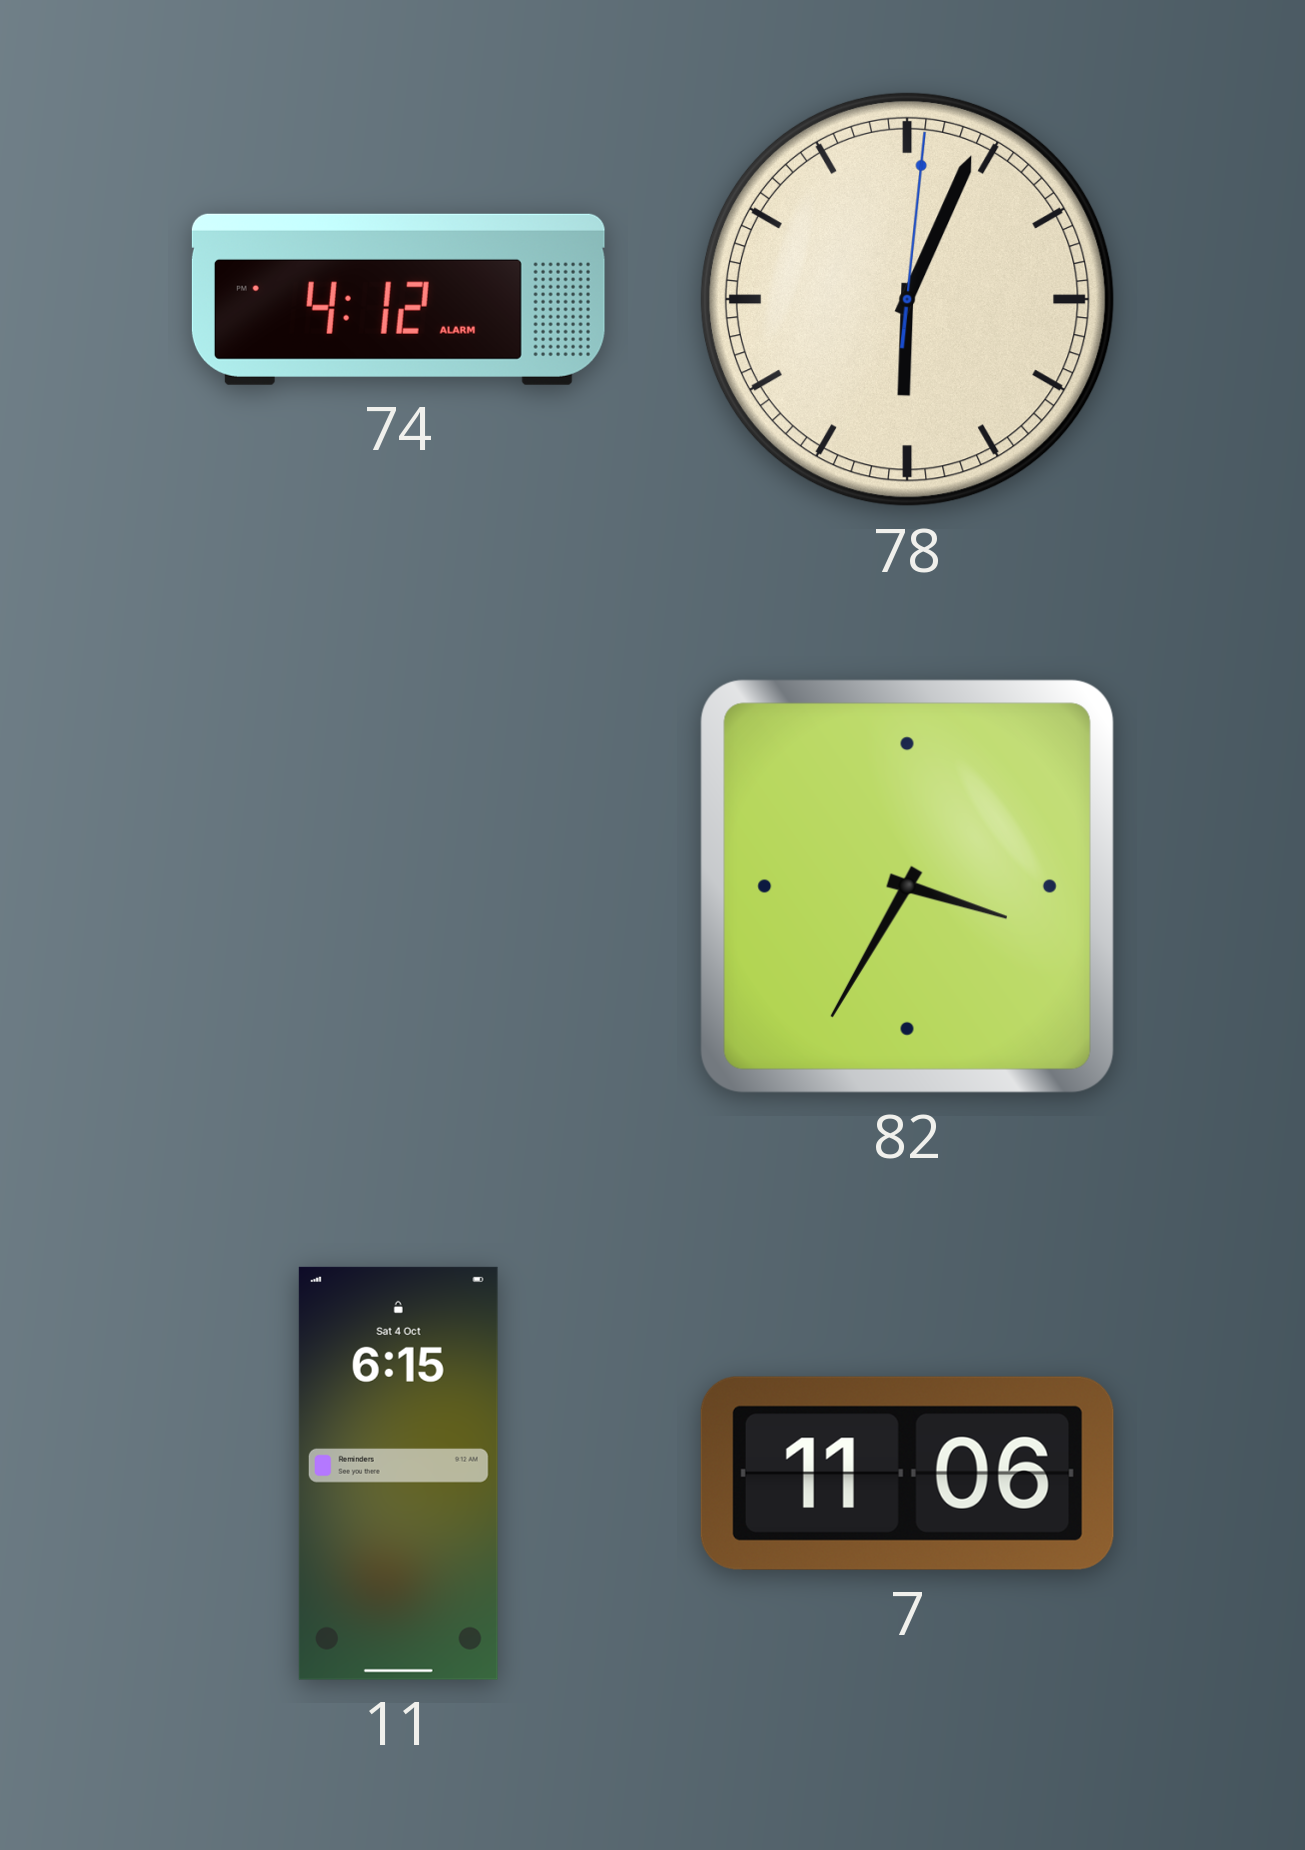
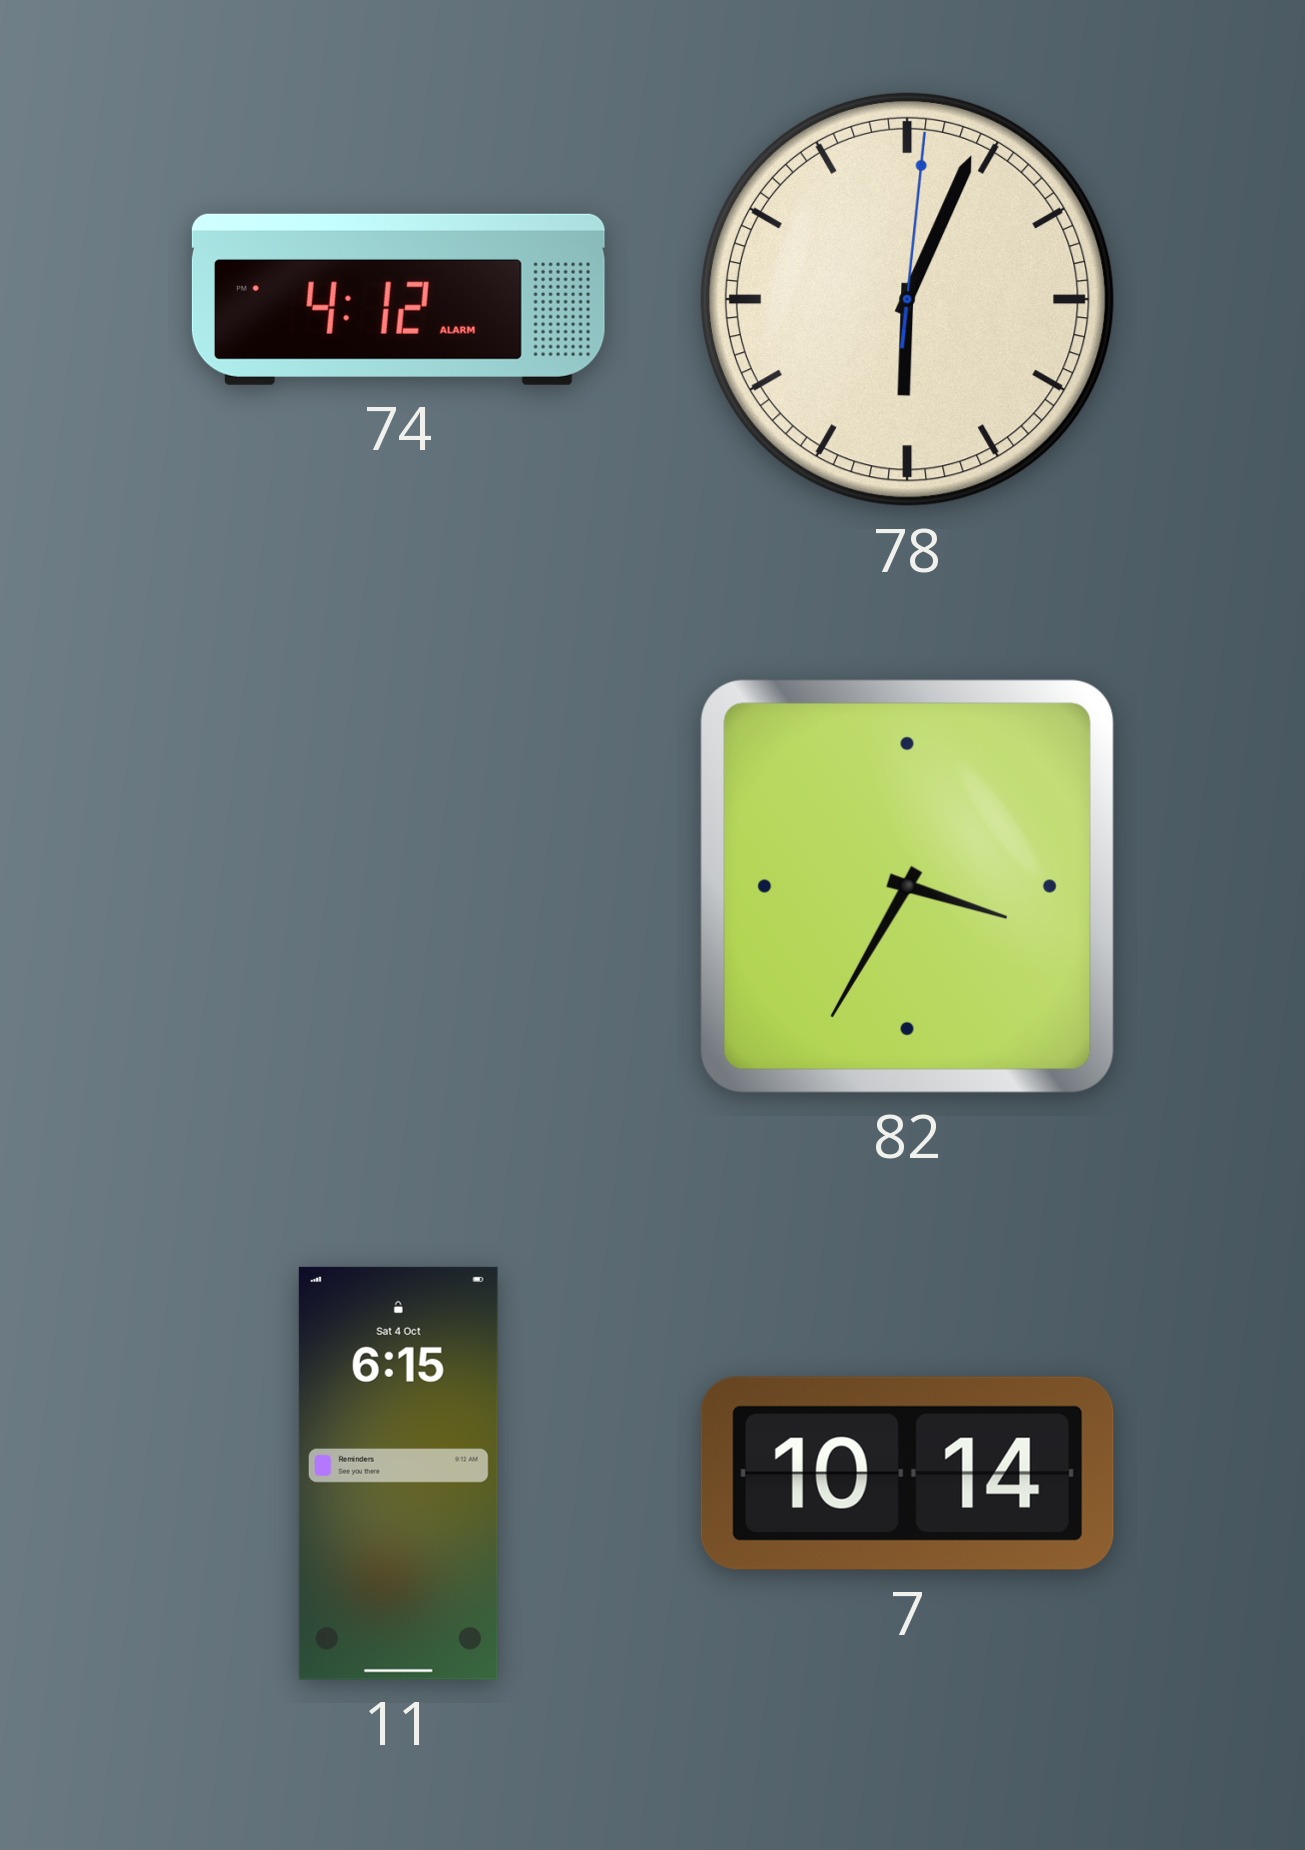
7: 11:06 -> 10:14 (907, 1473)
